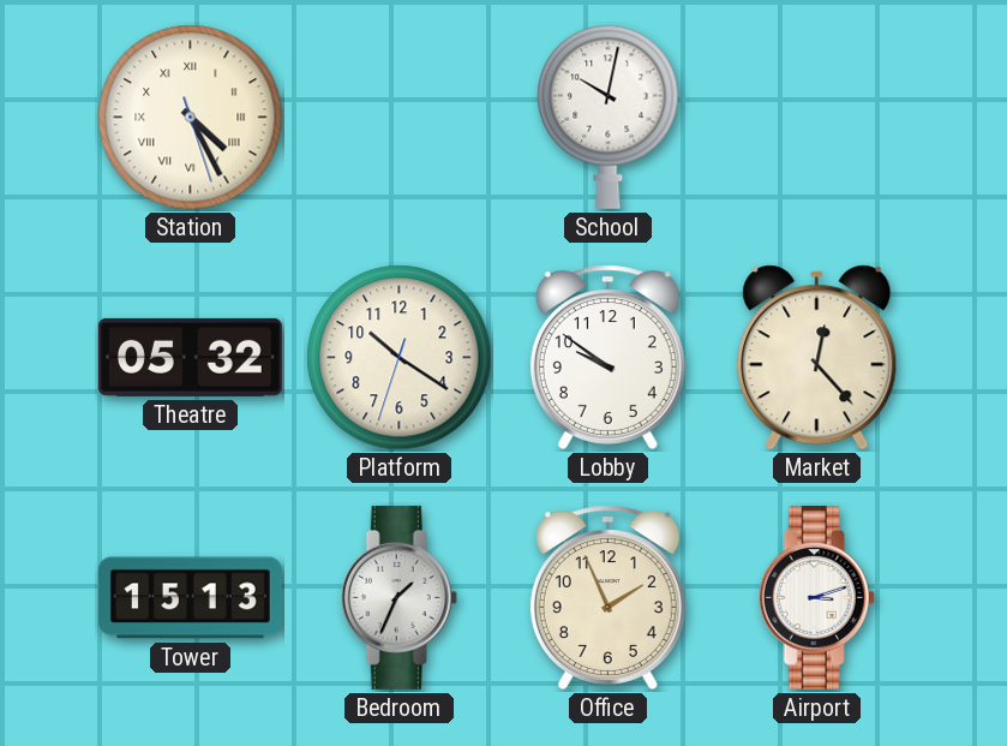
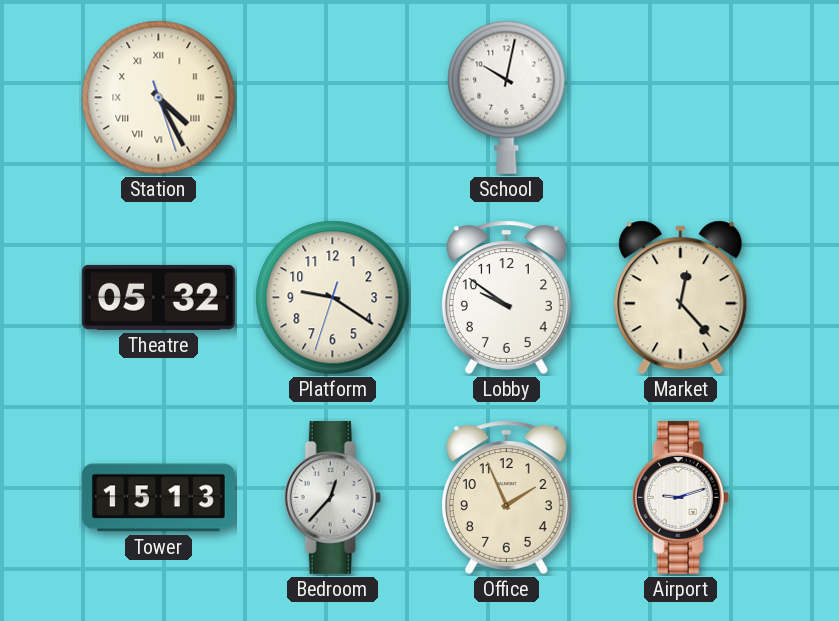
Platform: 10:20 -> 9:20 (333, 298)
Bedroom: 1:34 -> 12:37 (332, 497)
Airport: 3:12 -> 9:12 (680, 497)
